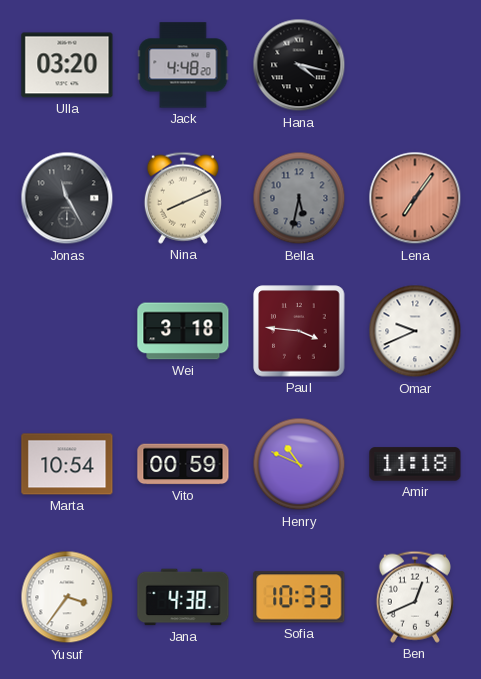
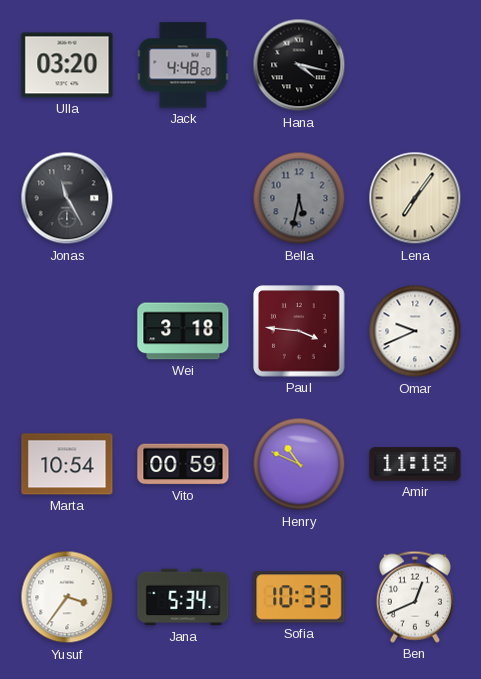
Nina: 8:11 -> none (183, 198)
Lena dial: salmon -> cream (415, 198)
Jana: 4:38 -> 5:34 (183, 597)
